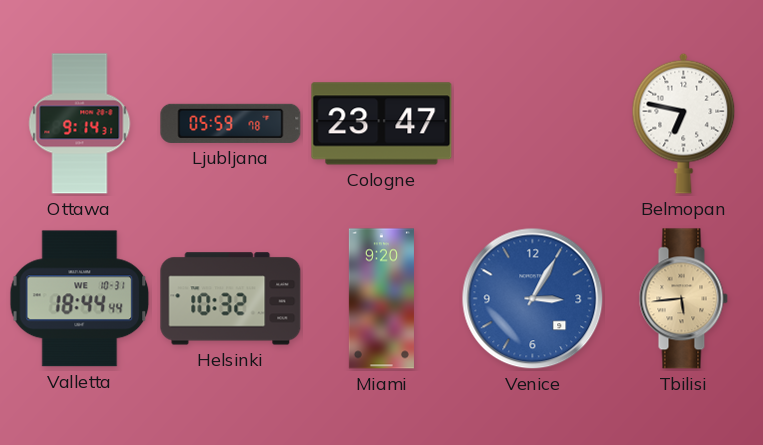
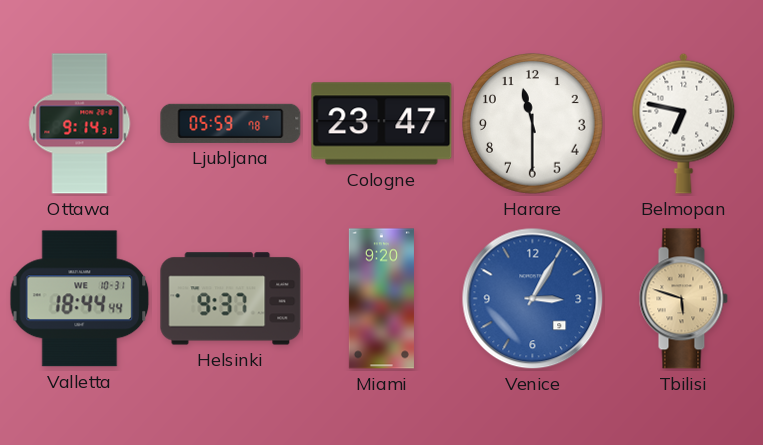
Harare: none -> 11:30 (533, 124)
Helsinki: 10:32 -> 9:37 (231, 299)
Tbilisi: 5:44 -> 5:48 (683, 299)
